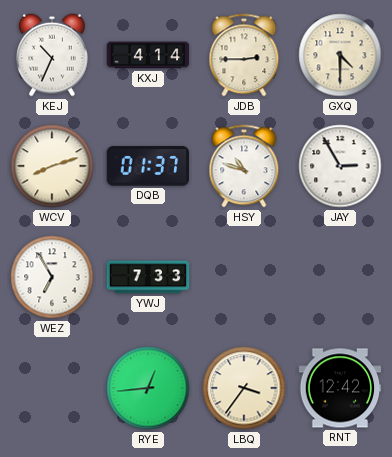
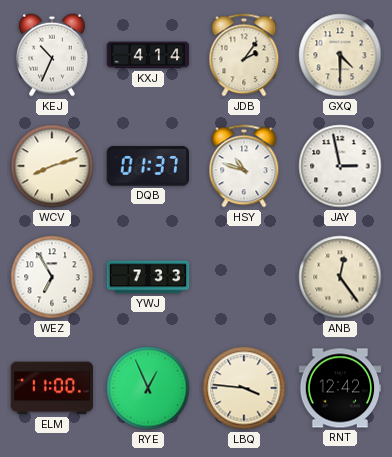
JDB: 2:45 -> 2:06 (244, 55)
JAY: 2:55 -> 2:58 (340, 166)
ANB: none -> 12:24 (340, 277)
ELM: none -> 11:00 (52, 388)
RYE: 12:44 -> 12:56 (148, 388)
LBQ: 3:36 -> 3:46 (244, 388)
